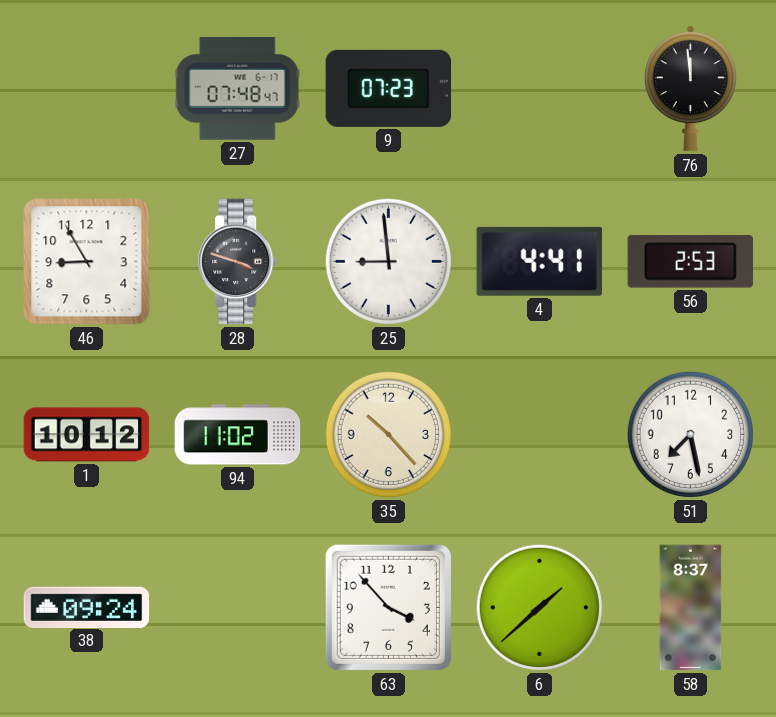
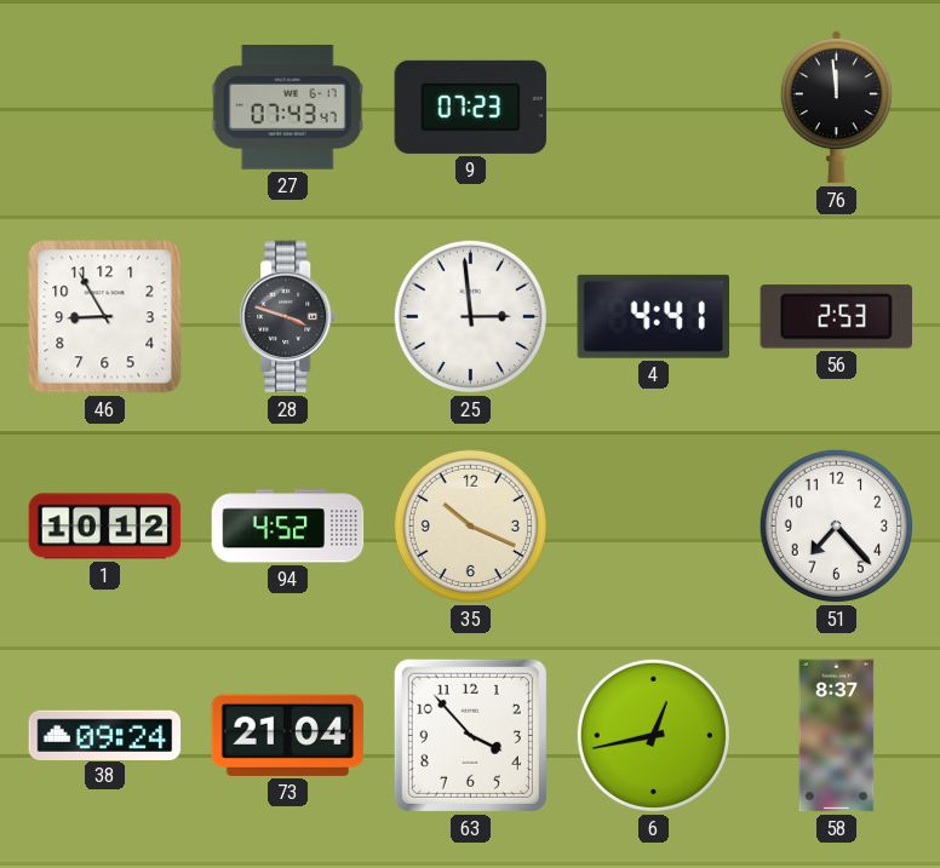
27: 07:48 -> 07:43 (287, 108)
25: 8:59 -> 2:59 (470, 316)
94: 11:02 -> 4:52 (288, 527)
35: 10:23 -> 10:19 (470, 525)
51: 7:28 -> 7:23 (836, 525)
73: none -> 21:04 (288, 735)
6: 1:38 -> 12:43 (653, 735)
